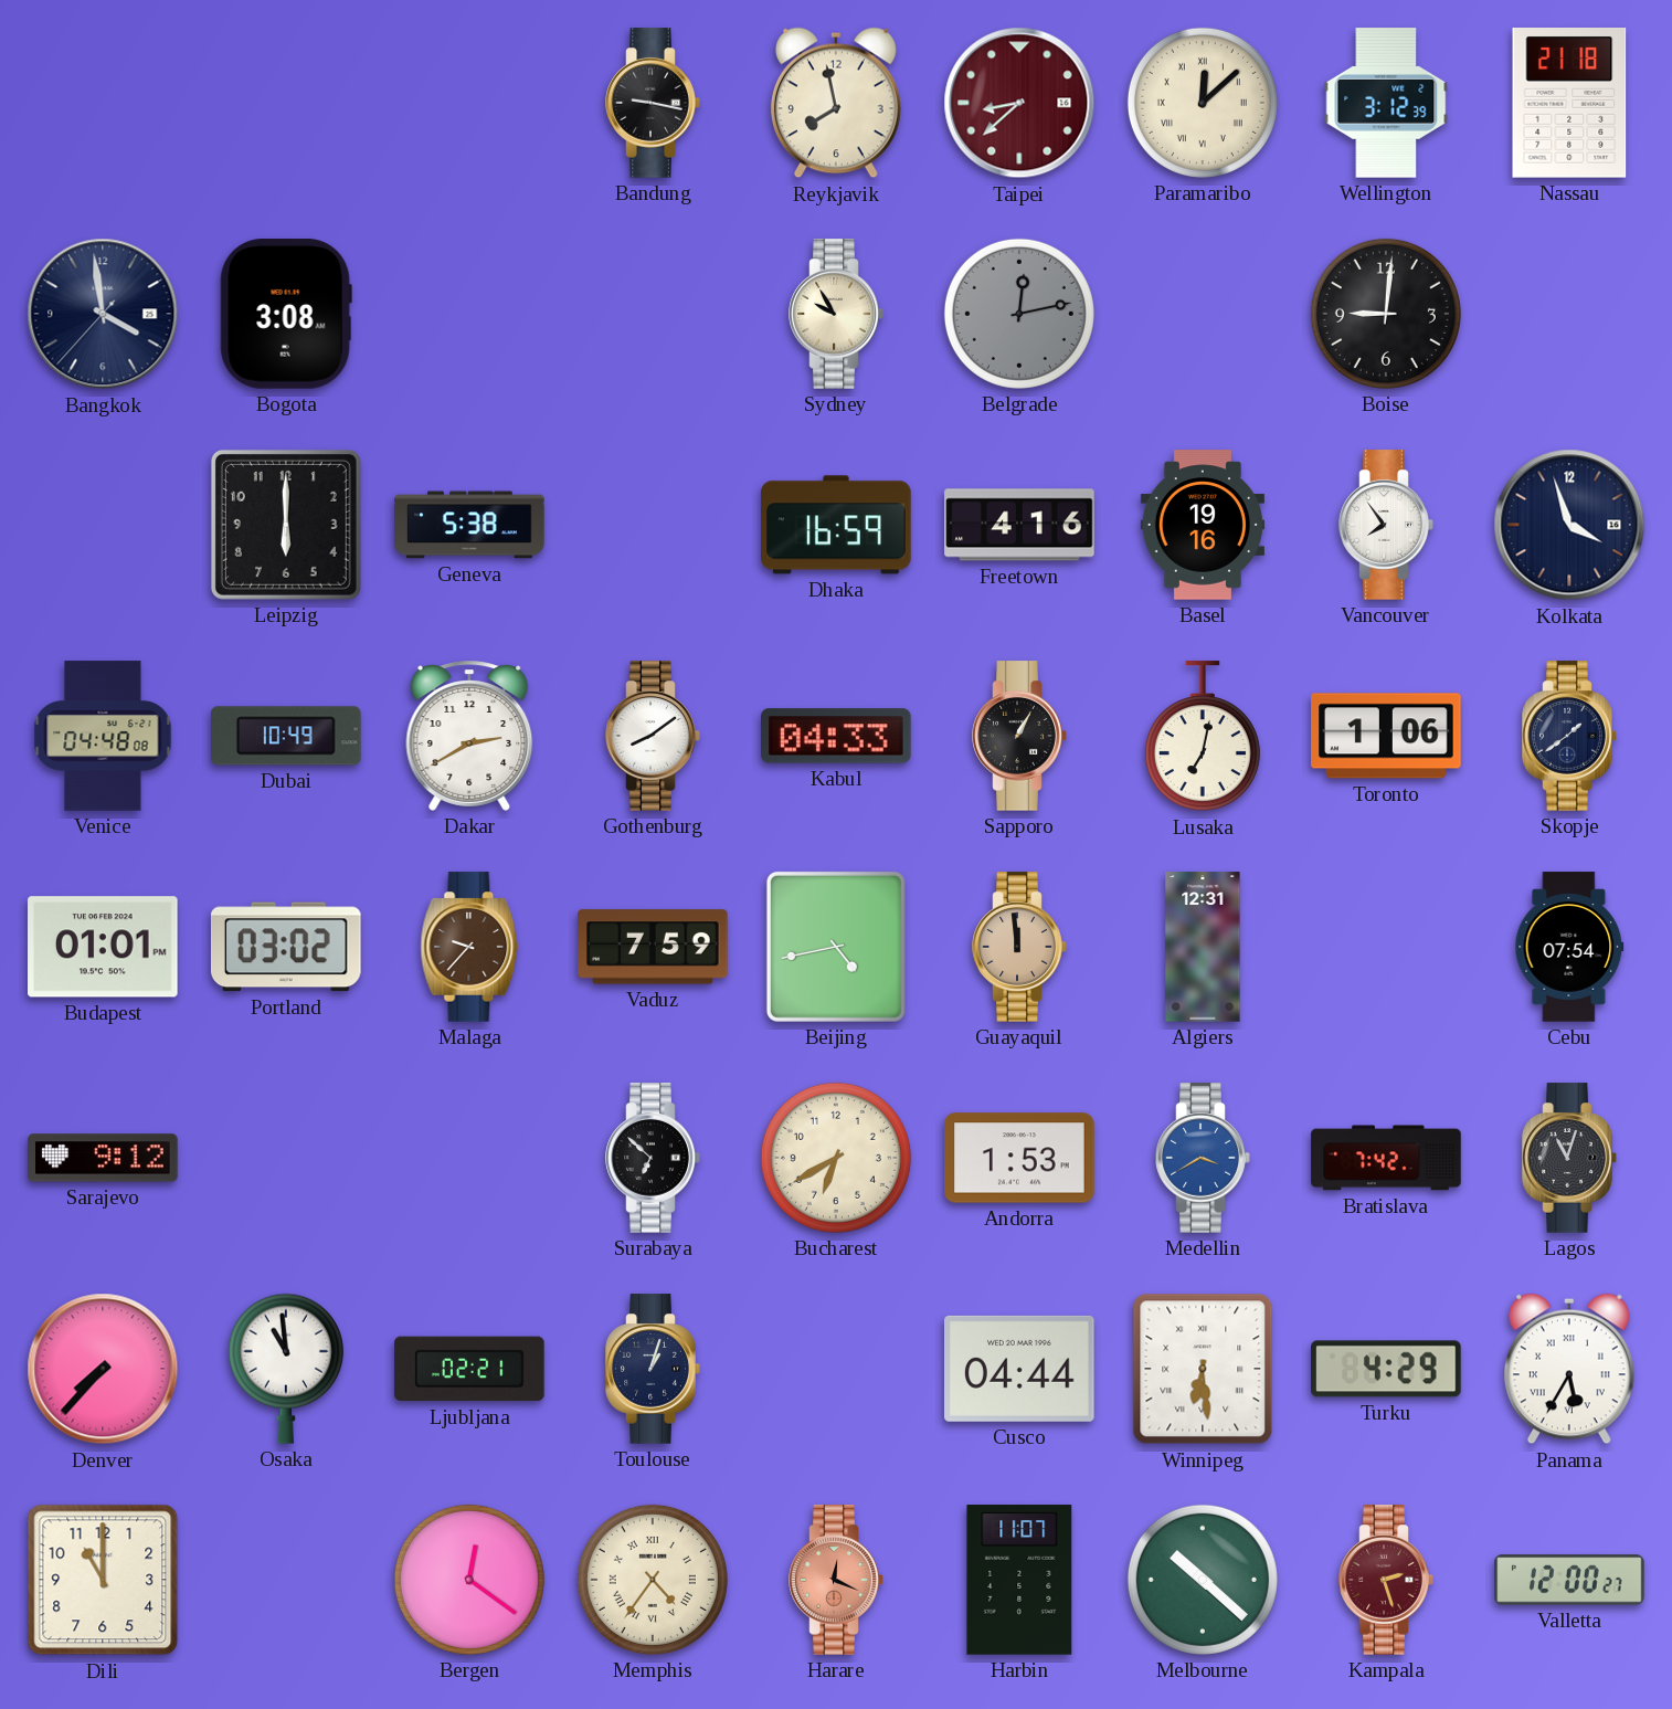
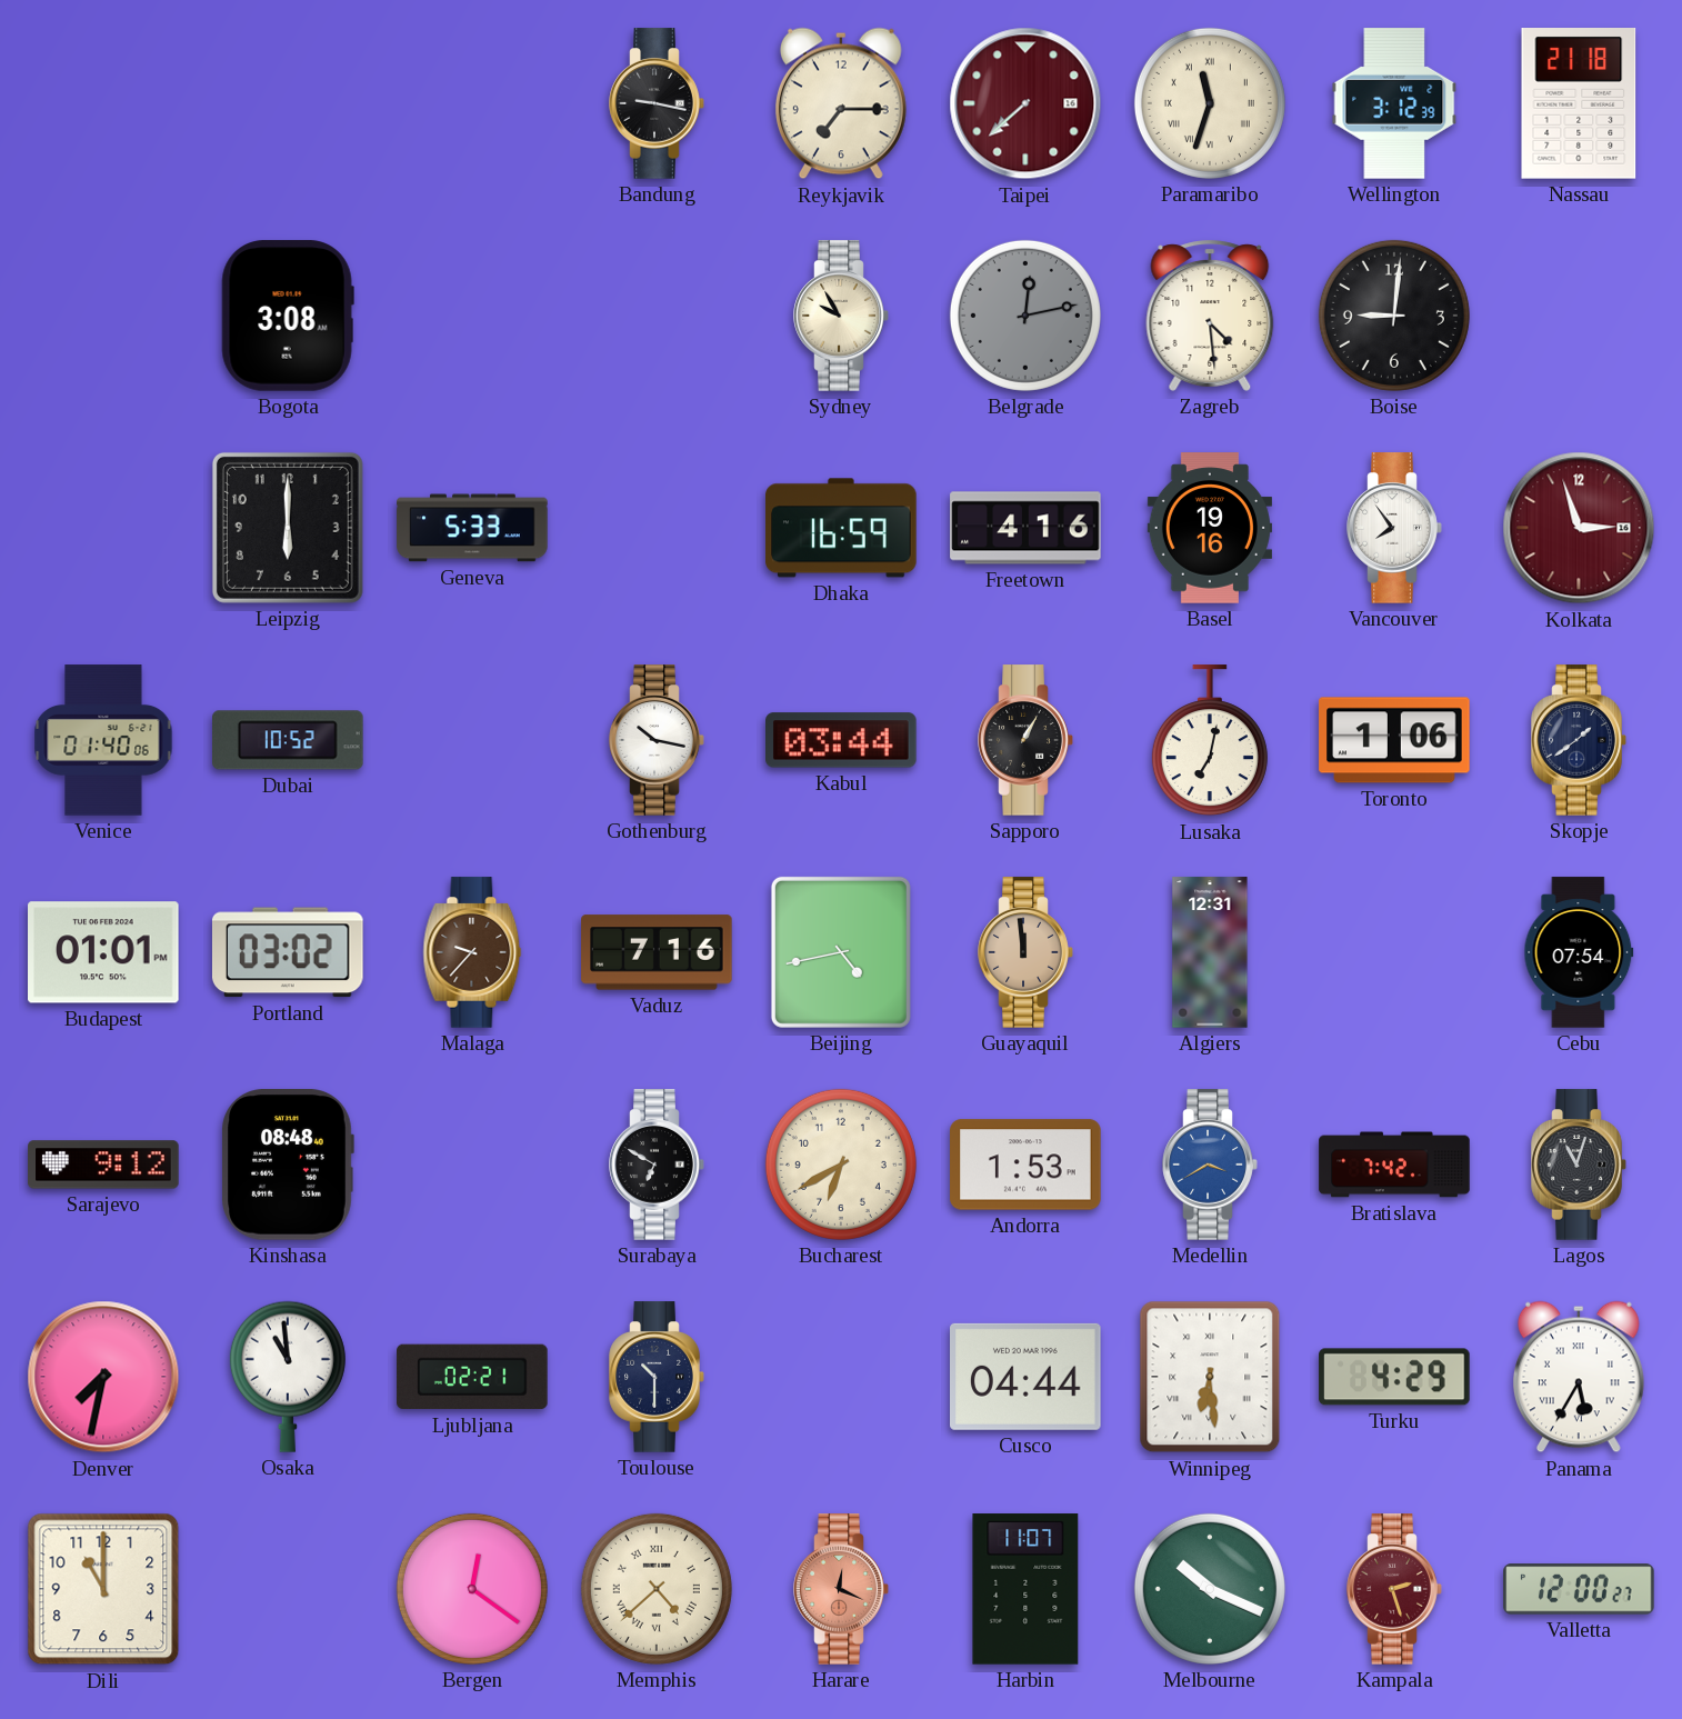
Reykjavik: 7:58 -> 7:15 (841, 103)
Taipei: 8:38 -> 7:38 (1025, 103)
Paramaribo: 12:08 -> 11:33 (1210, 103)
Bangkok: 3:58 -> none (103, 314)
Zagreb: none -> 4:29 (1210, 316)
Geneva: 5:38 -> 5:33 (472, 528)
Kolkata: 3:57 -> 2:57 (1579, 528)
Kolkata dial: navy -> burgundy (1579, 528)
Venice: 04:48 -> 01:40 (103, 740)
Dubai: 10:49 -> 10:52 (288, 740)
Dakar: 2:40 -> none (469, 736)
Gothenburg: 8:09 -> 10:17 (657, 740)
Kabul: 04:33 -> 03:44 (841, 740)
Vaduz: 7:59 -> 7:16 (657, 952)
Kinshasa: none -> 08:48 (288, 1166)
Surabaya: 6:52 -> 6:50 (657, 1165)
Denver: 7:37 -> 7:32 (103, 1377)
Toulouse: 1:03 -> 10:30 (657, 1377)
Memphis: 4:36 -> 4:38 (657, 1589)
Melbourne: 10:22 -> 10:19 (1210, 1589)
